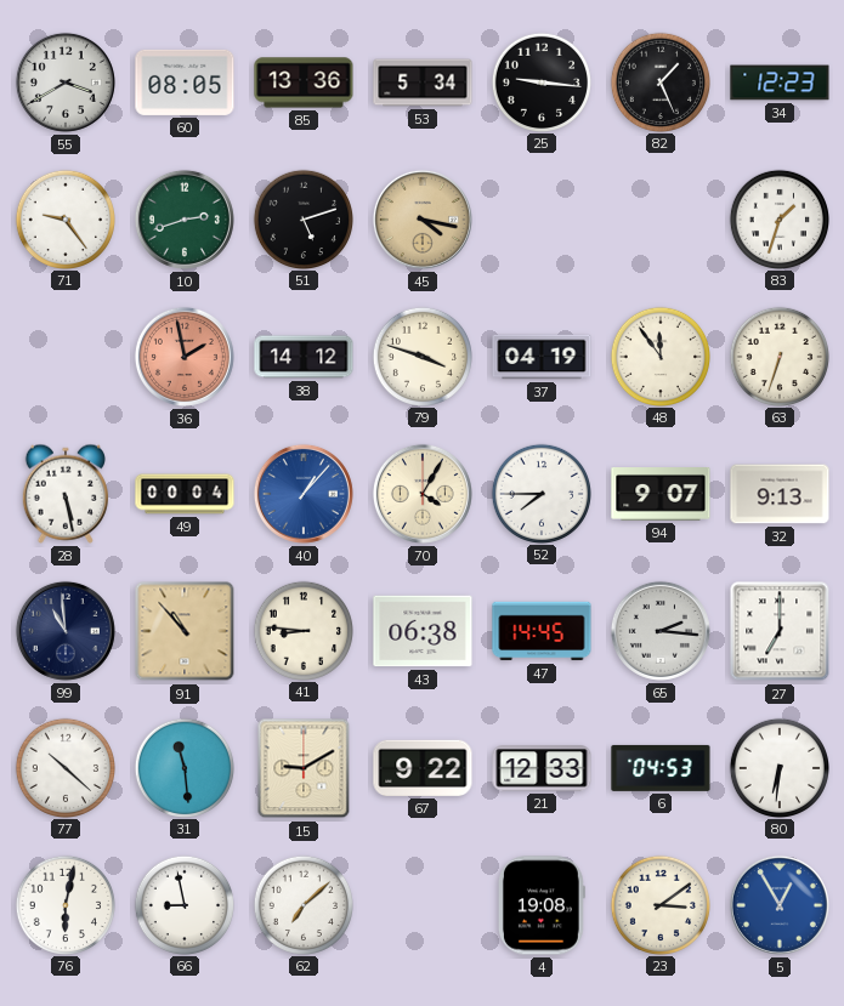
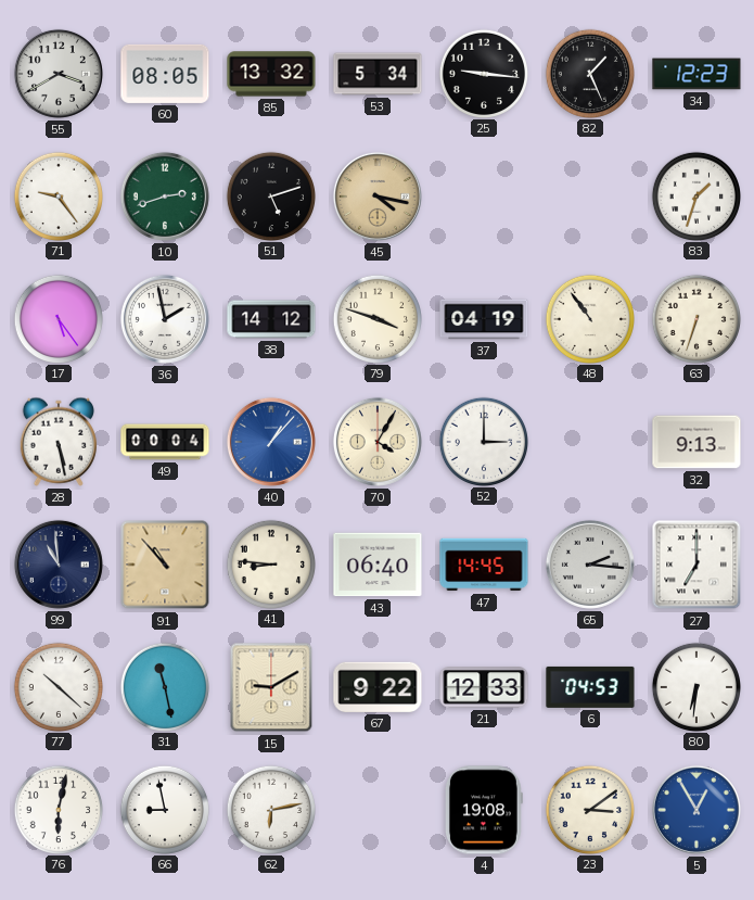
85: 13:36 -> 13:32 (271, 74)
17: none -> 5:24 (57, 318)
36 dial: salmon -> white (165, 319)
48: 11:54 -> 10:54 (589, 318)
52: 7:45 -> 3:00 (483, 441)
94: 9:07 -> none (661, 495)
43: 06:38 -> 06:40 (378, 565)
31: 11:29 -> 11:28 (164, 686)
62: 7:08 -> 6:13 (270, 809)
